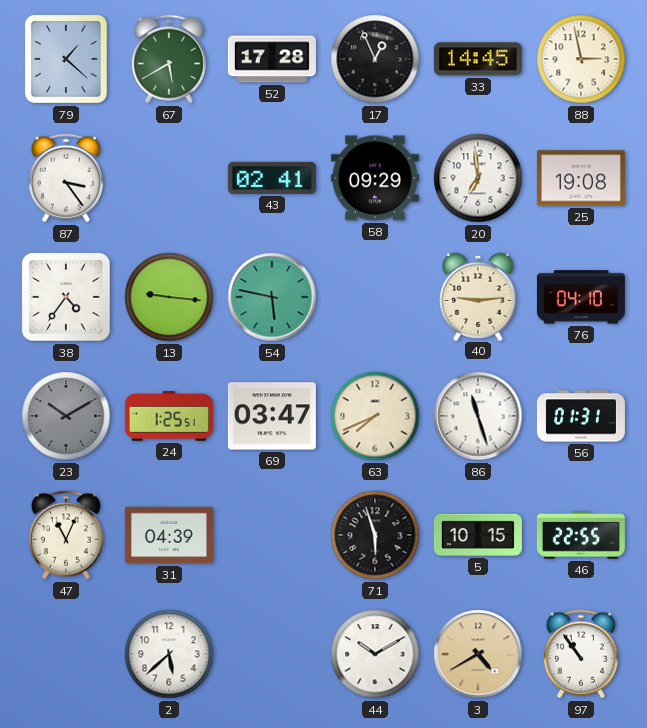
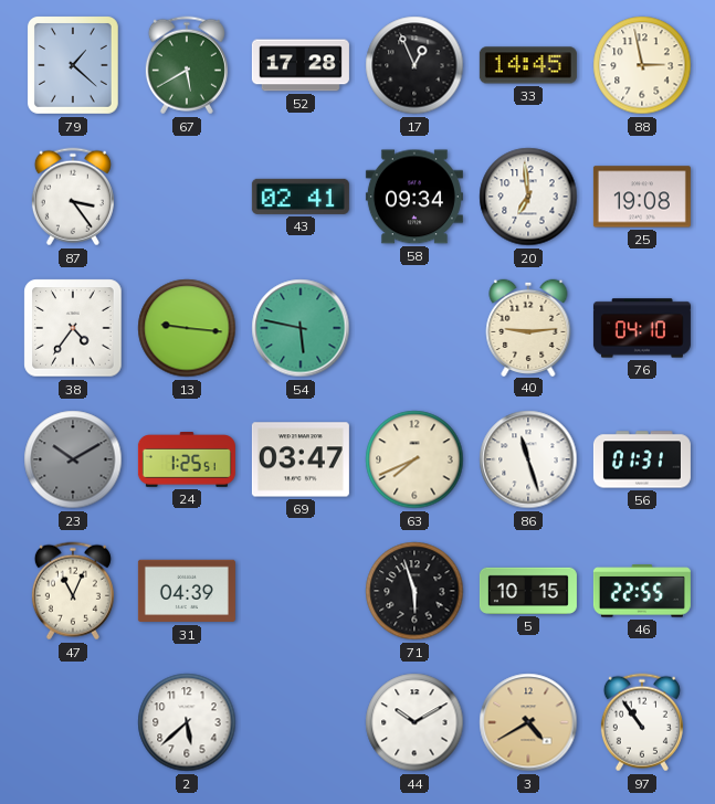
58: 09:29 -> 09:34 (414, 197)
